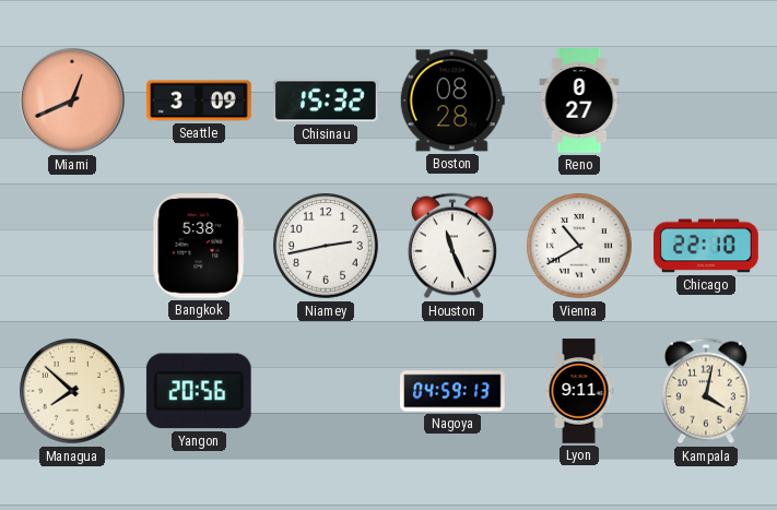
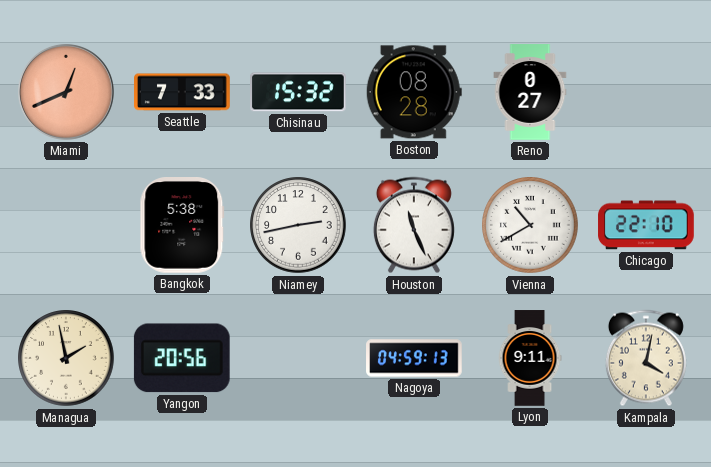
Seattle: 3:09 -> 7:33 (182, 92)
Managua: 7:52 -> 1:58 (66, 358)
